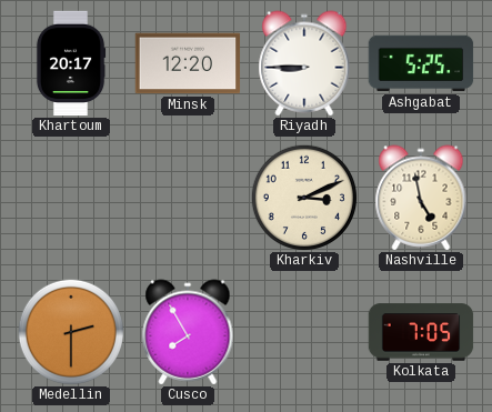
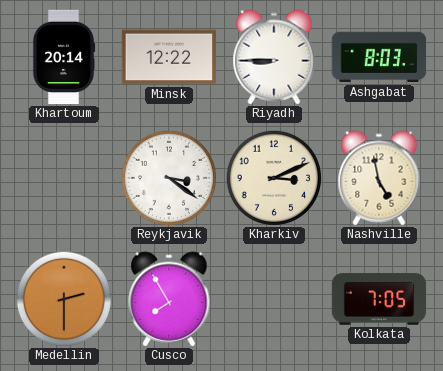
Khartoum: 20:17 -> 20:14 (64, 57)
Minsk: 12:20 -> 12:22 (169, 57)
Ashgabat: 5:25 -> 8:03 (379, 57)
Reykjavik: none -> 3:21 (169, 178)
